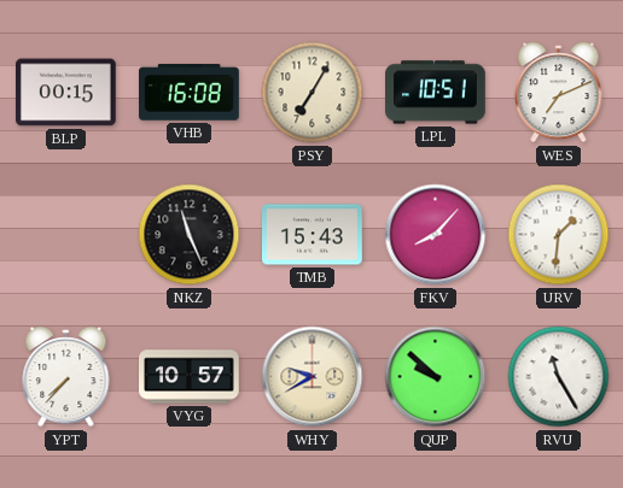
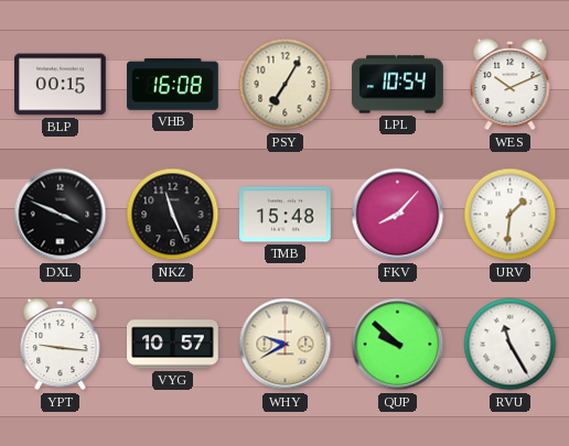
LPL: 10:51 -> 10:54 (398, 85)
WES: 7:11 -> 10:11 (511, 85)
DXL: none -> 3:49 (61, 215)
TMB: 15:43 -> 15:48 (286, 215)
YPT: 7:37 -> 9:16 (61, 345)
